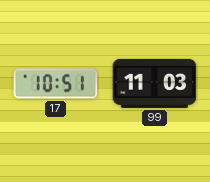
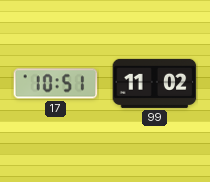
99: 11:03 -> 11:02 (155, 83)
